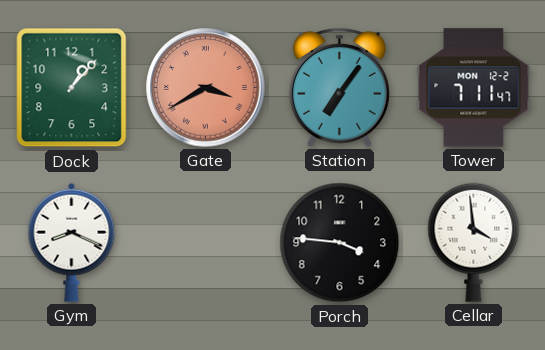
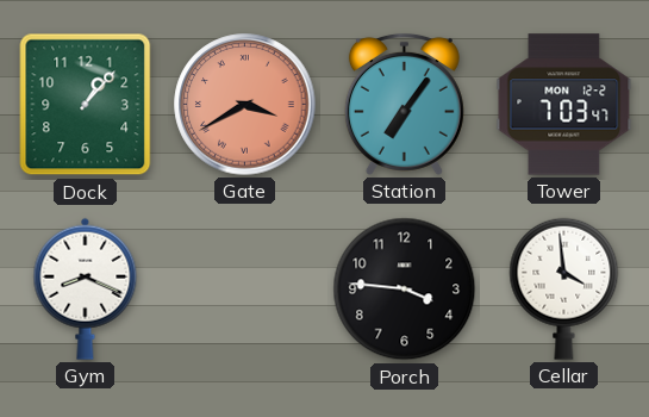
Tower: 7:11 -> 7:03 (564, 105)
